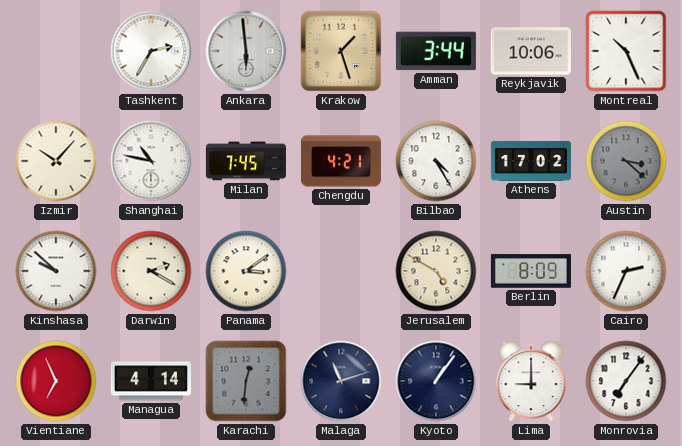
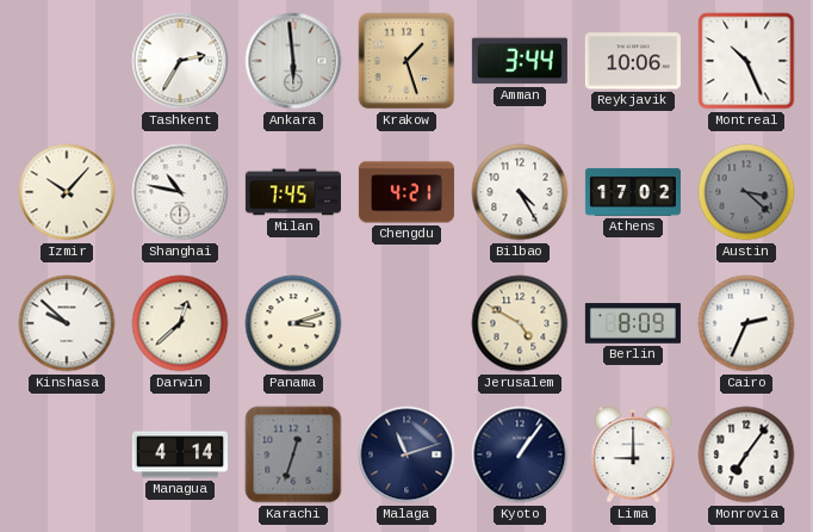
Darwin: 2:20 -> 12:38 (180, 323)
Panama: 3:09 -> 3:12 (293, 323)
Vientiane: 6:56 -> none (56, 381)
Karachi: 12:31 -> 12:33 (293, 454)
